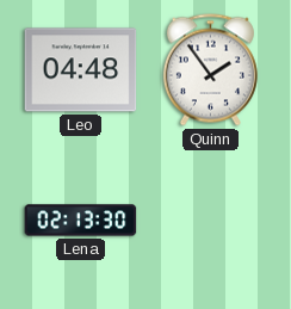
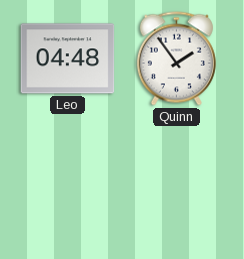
Lena: 02:13 -> none (81, 221)
